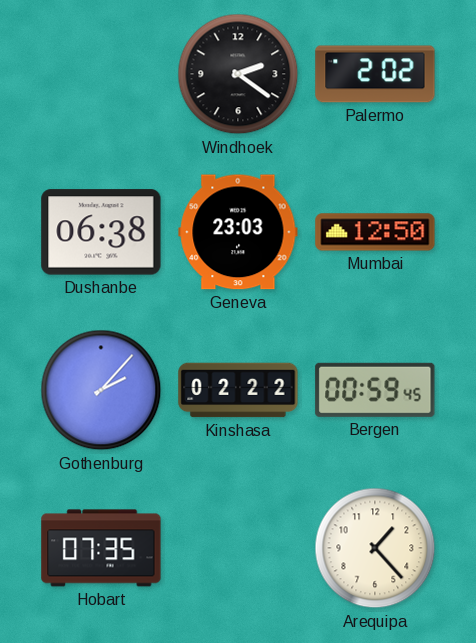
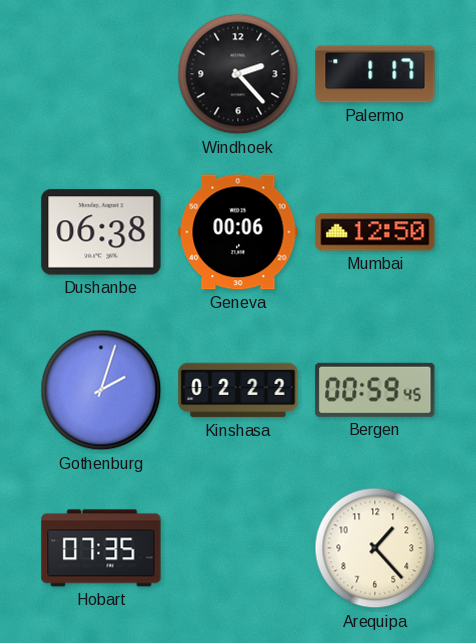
Windhoek: 2:21 -> 2:23 (238, 74)
Palermo: 2:02 -> 1:17 (375, 74)
Geneva: 23:03 -> 00:06 (238, 232)
Gothenburg: 2:07 -> 2:03 (101, 390)
